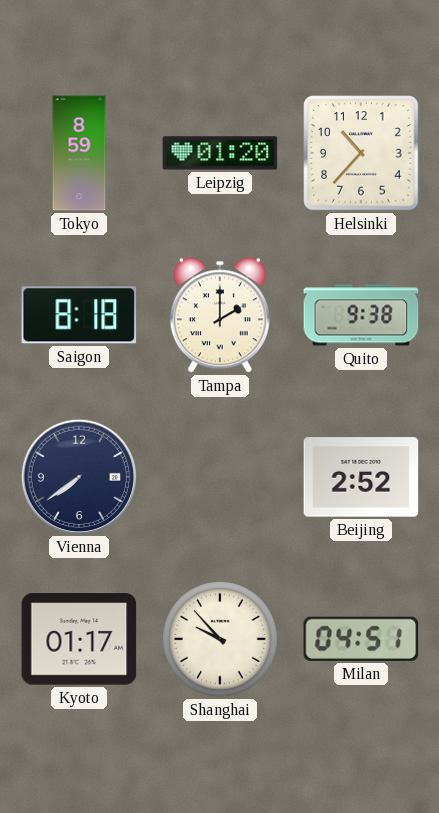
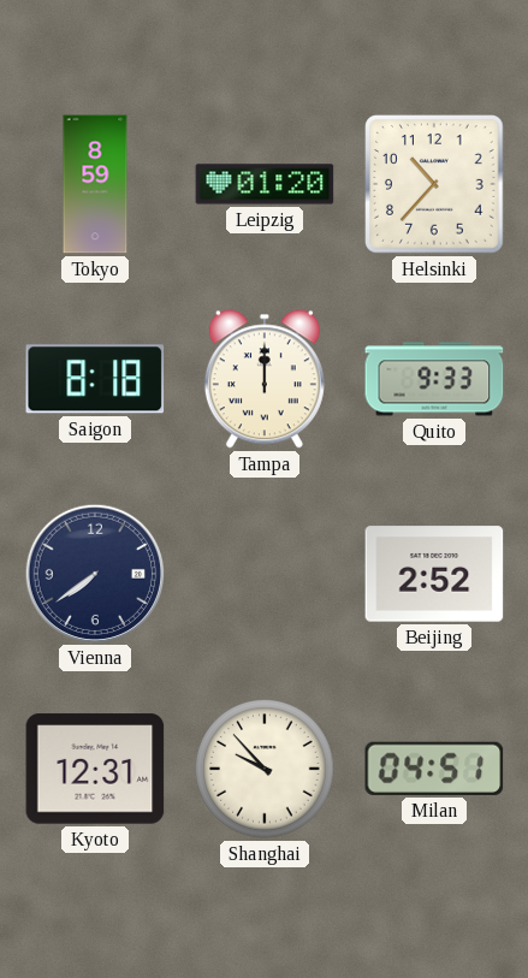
Tampa: 2:00 -> 12:00 (265, 379)
Quito: 9:38 -> 9:33 (434, 379)
Kyoto: 01:17 -> 12:31 (95, 769)
